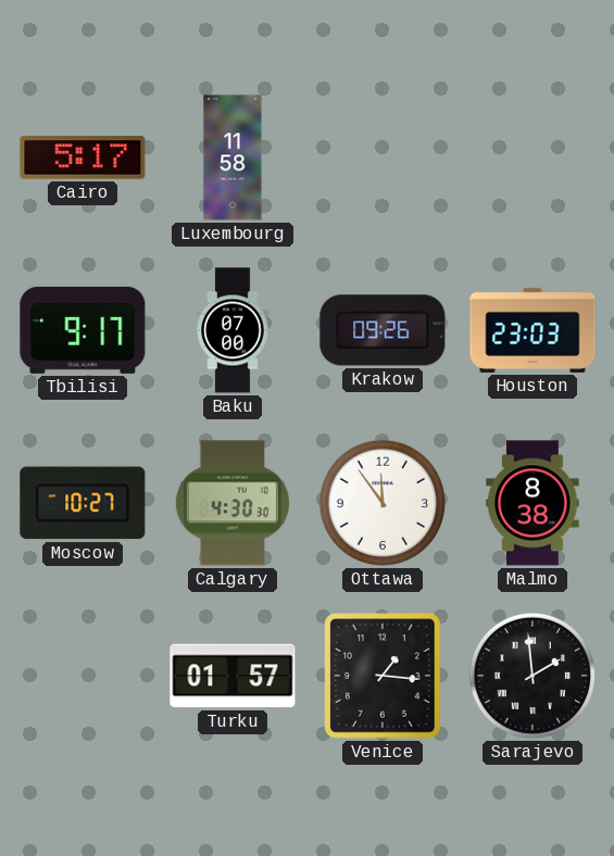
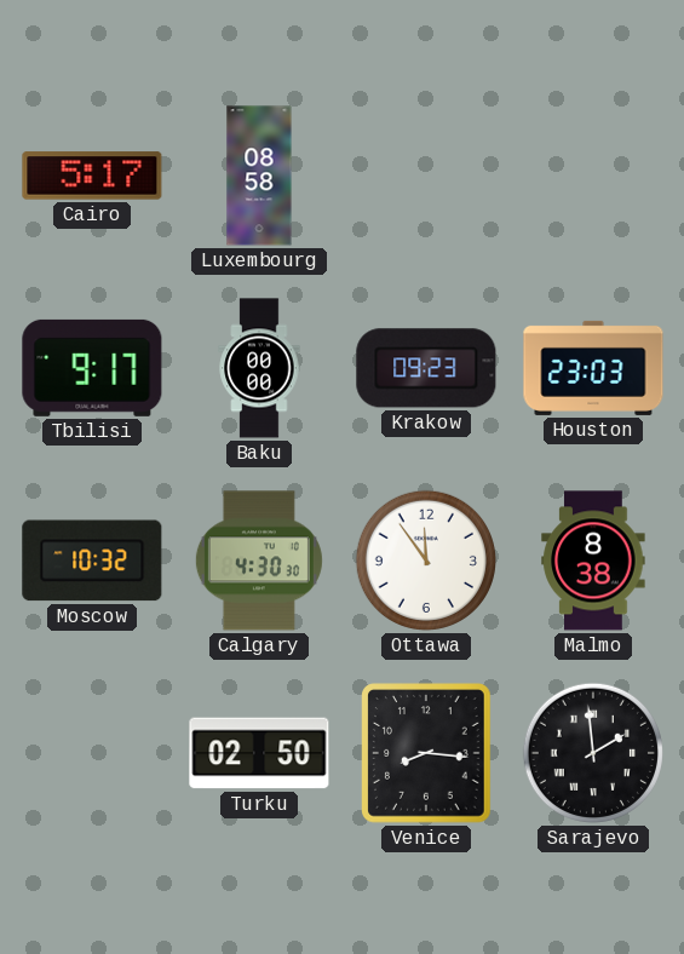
Luxembourg: 11:58 -> 08:58 (259, 176)
Baku: 07:00 -> 00:00 (259, 368)
Krakow: 09:26 -> 09:23 (426, 368)
Moscow: 10:27 -> 10:32 (92, 561)
Turku: 01:57 -> 02:50 (259, 753)
Venice: 1:16 -> 8:16 (427, 753)
